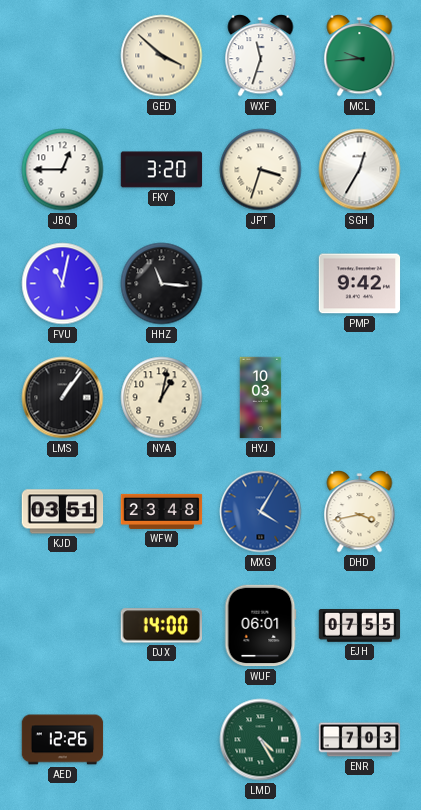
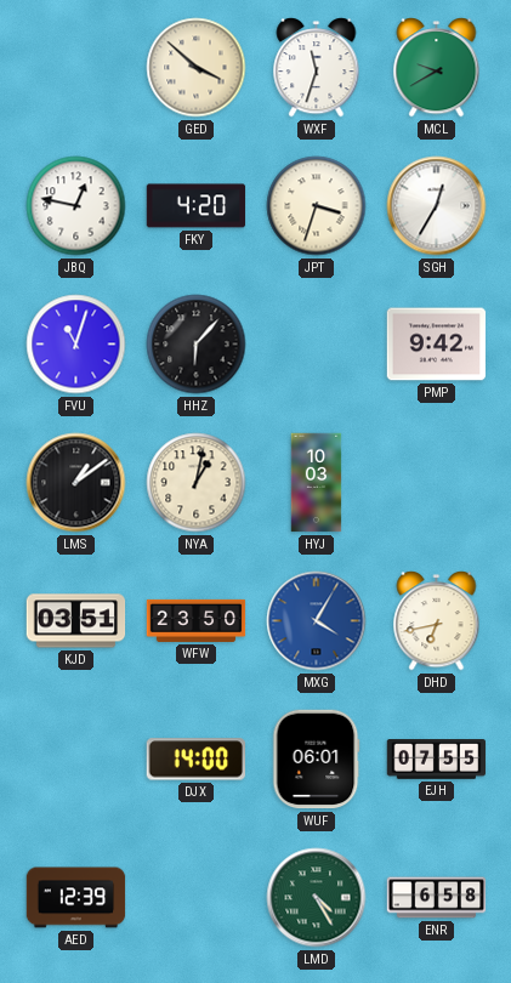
MCL: 9:44 -> 9:40 (437, 68)
JBQ: 12:45 -> 12:47 (76, 206)
FKY: 3:20 -> 4:20 (197, 206)
FVU: 11:02 -> 11:03 (76, 345)
HHZ: 11:16 -> 6:07 (197, 345)
LMS: 1:06 -> 1:09 (76, 483)
WFW: 23:48 -> 23:50 (197, 620)
DHD: 3:43 -> 6:43 (437, 621)
AED: 12:26 -> 12:39 (76, 898)
ENR: 7:03 -> 6:58 (437, 898)
